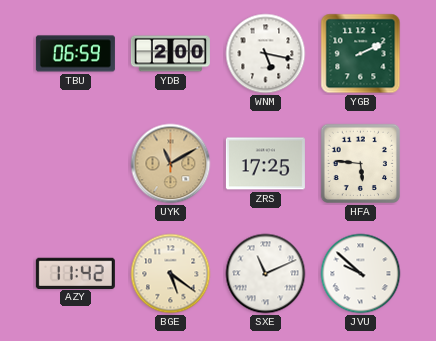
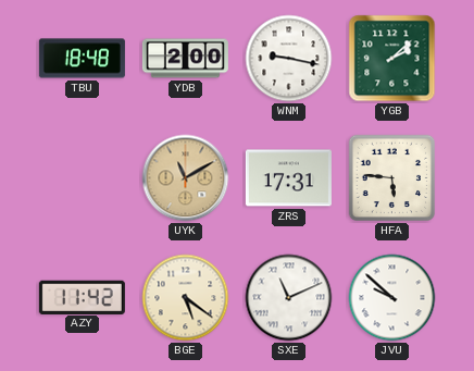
TBU: 06:59 -> 18:48 (82, 59)
WNM: 5:17 -> 9:17 (289, 59)
YGB: 2:11 -> 2:08 (392, 59)
ZRS: 17:25 -> 17:31 (288, 178)
